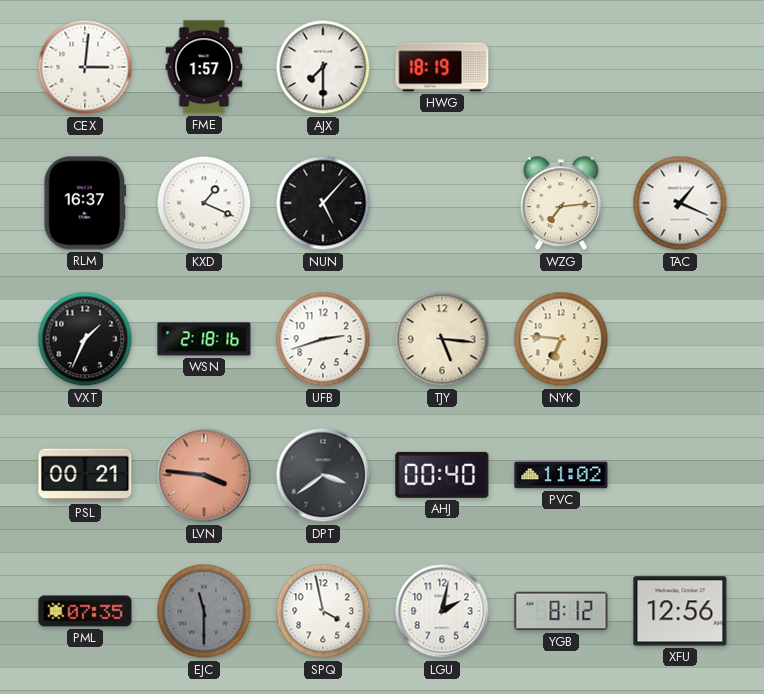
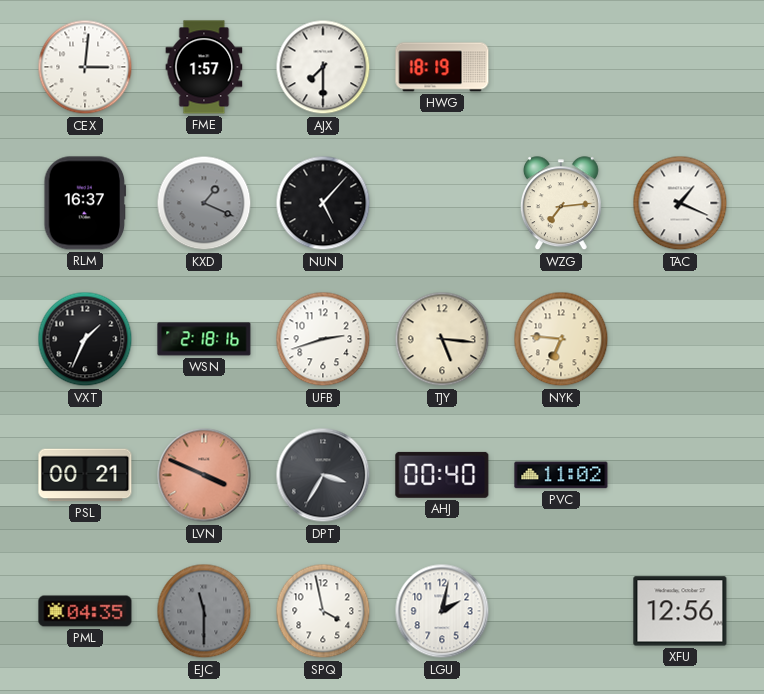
KXD dial: white -> grey (204, 203)
LVN: 3:46 -> 3:49 (204, 475)
DPT: 3:39 -> 3:35 (323, 475)
PML: 07:35 -> 04:35 (85, 611)
YGB: 8:12 -> none (561, 611)
